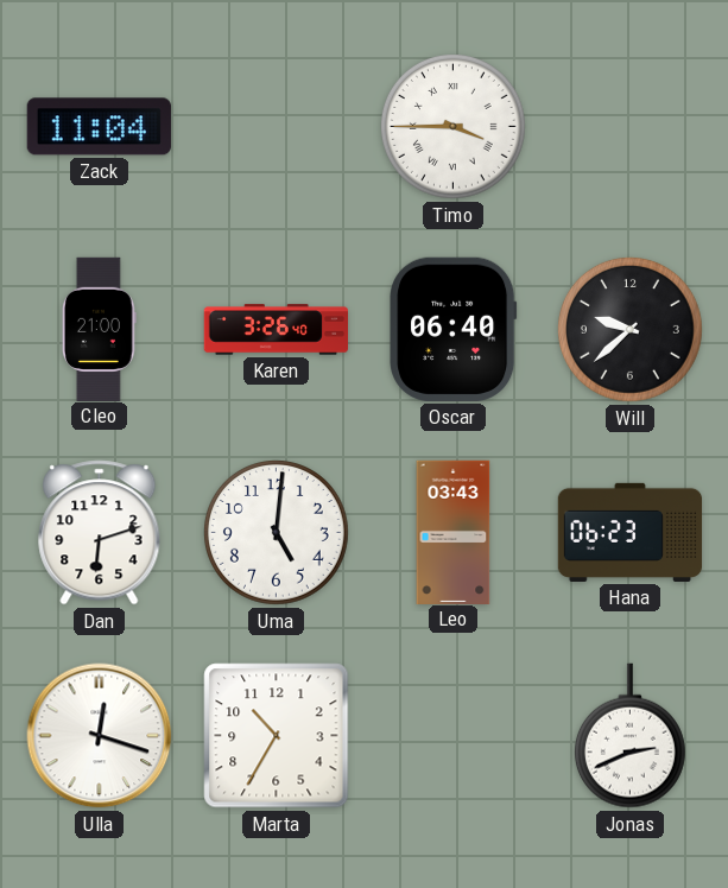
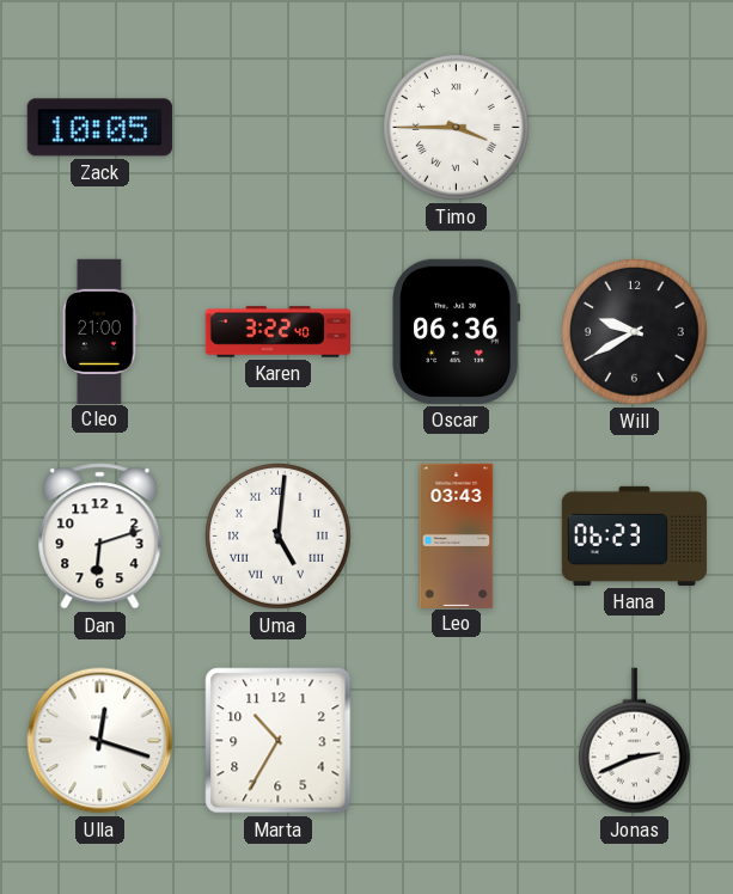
Zack: 11:04 -> 10:05 (99, 128)
Karen: 3:26 -> 3:22 (277, 332)
Oscar: 06:40 -> 06:36 (457, 331)
Will: 9:38 -> 9:40 (634, 331)
Uma numerals: Arabic -> Roman (277, 535)
